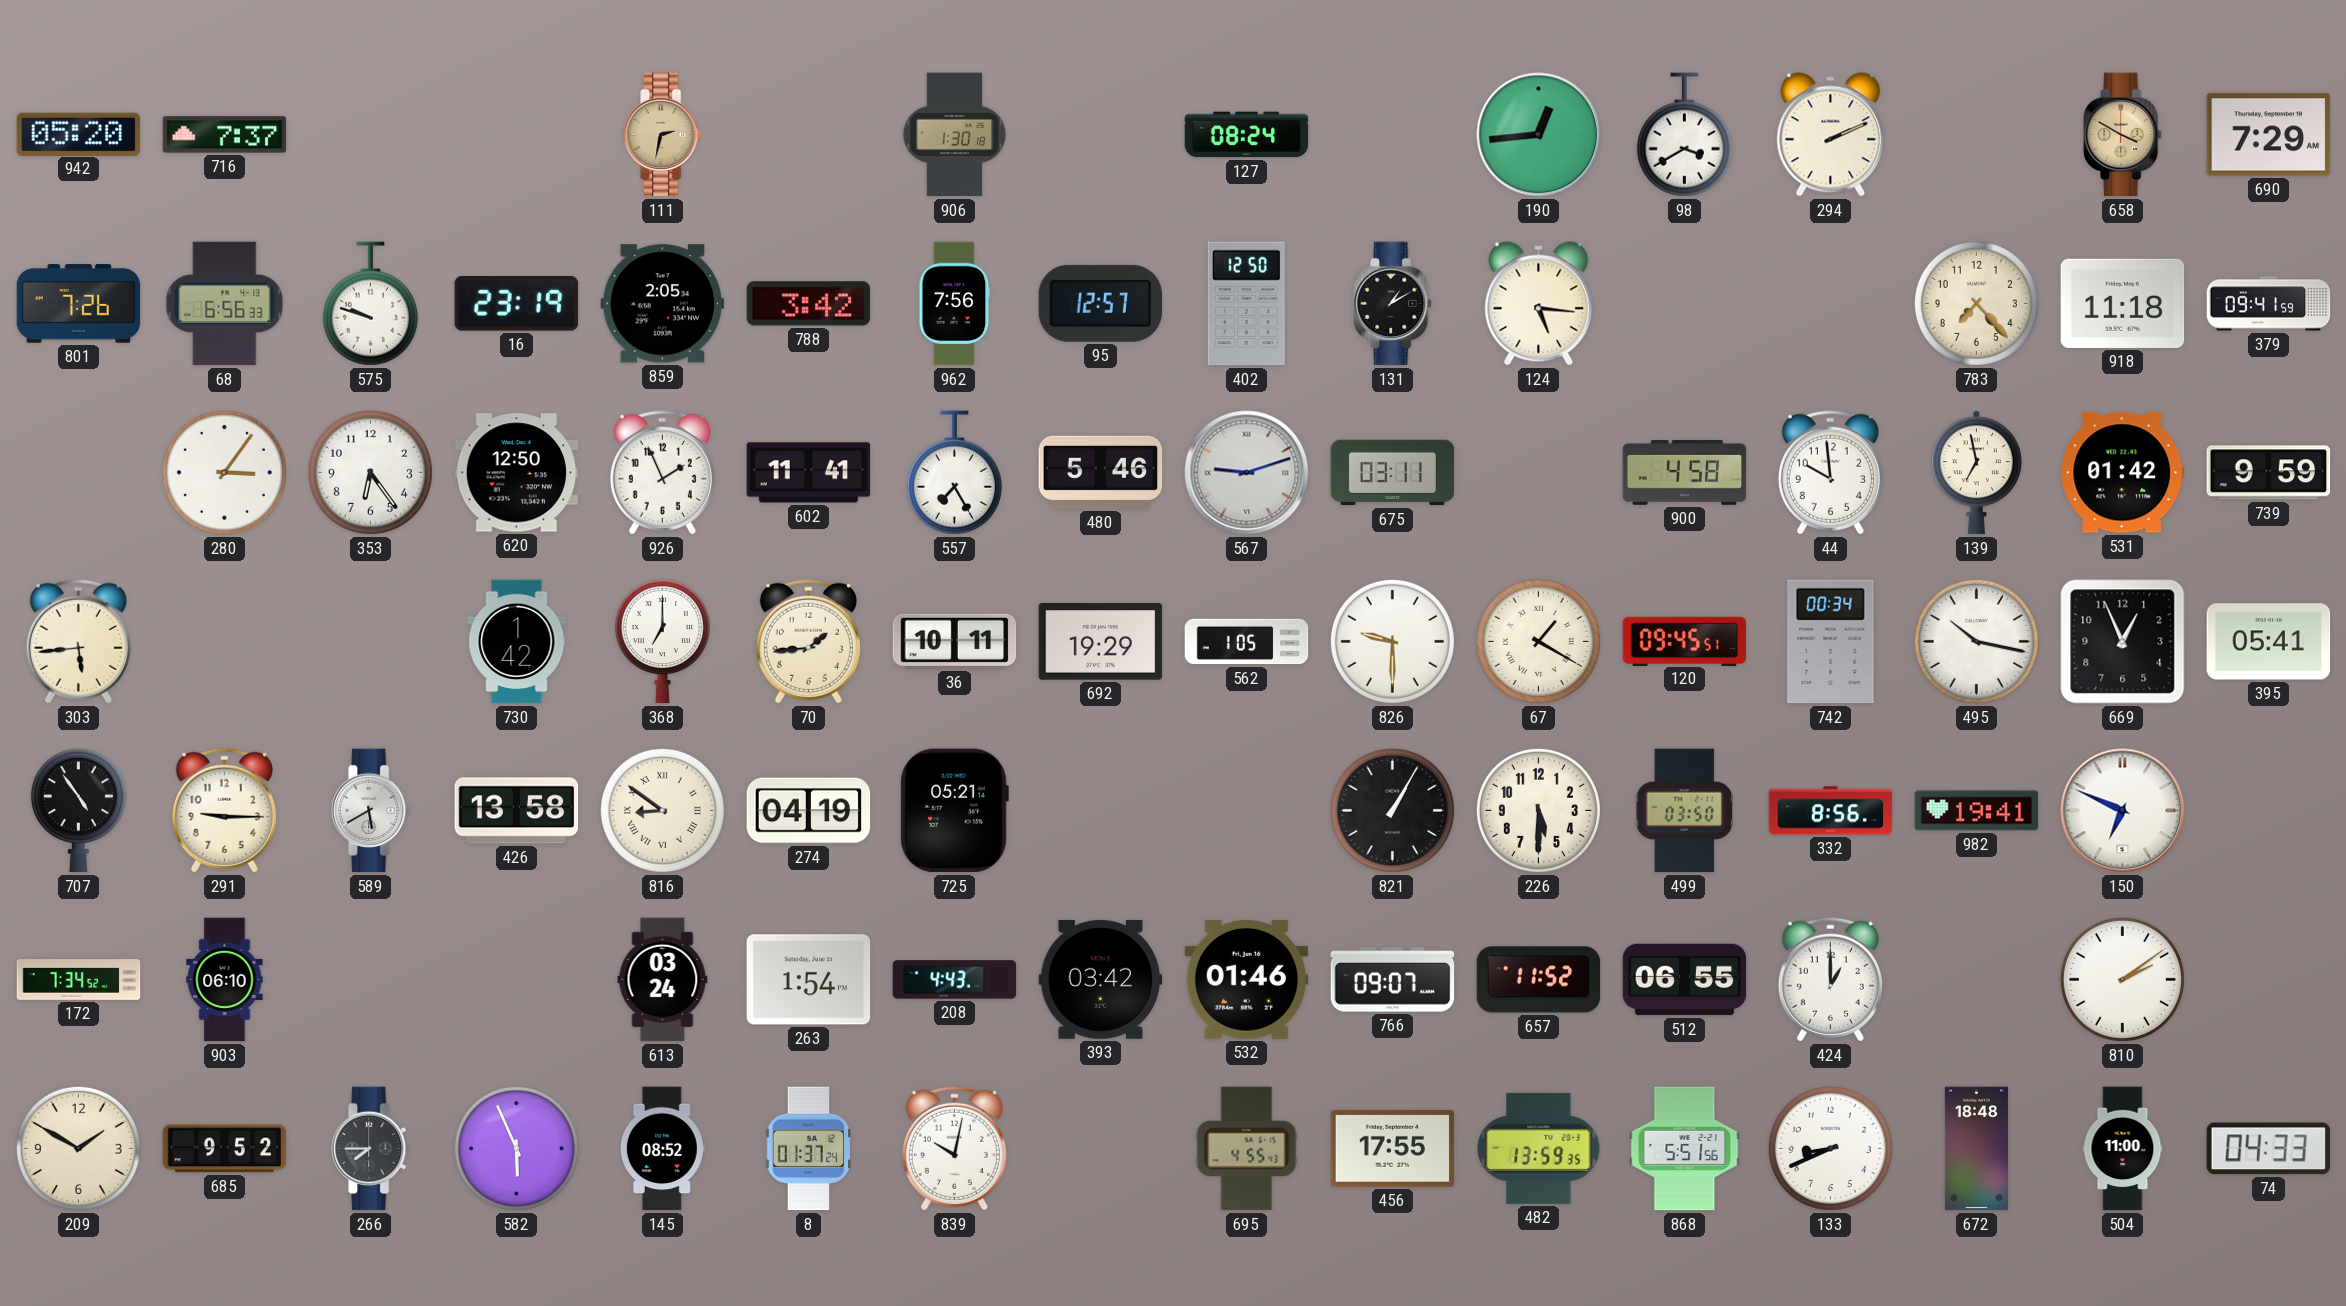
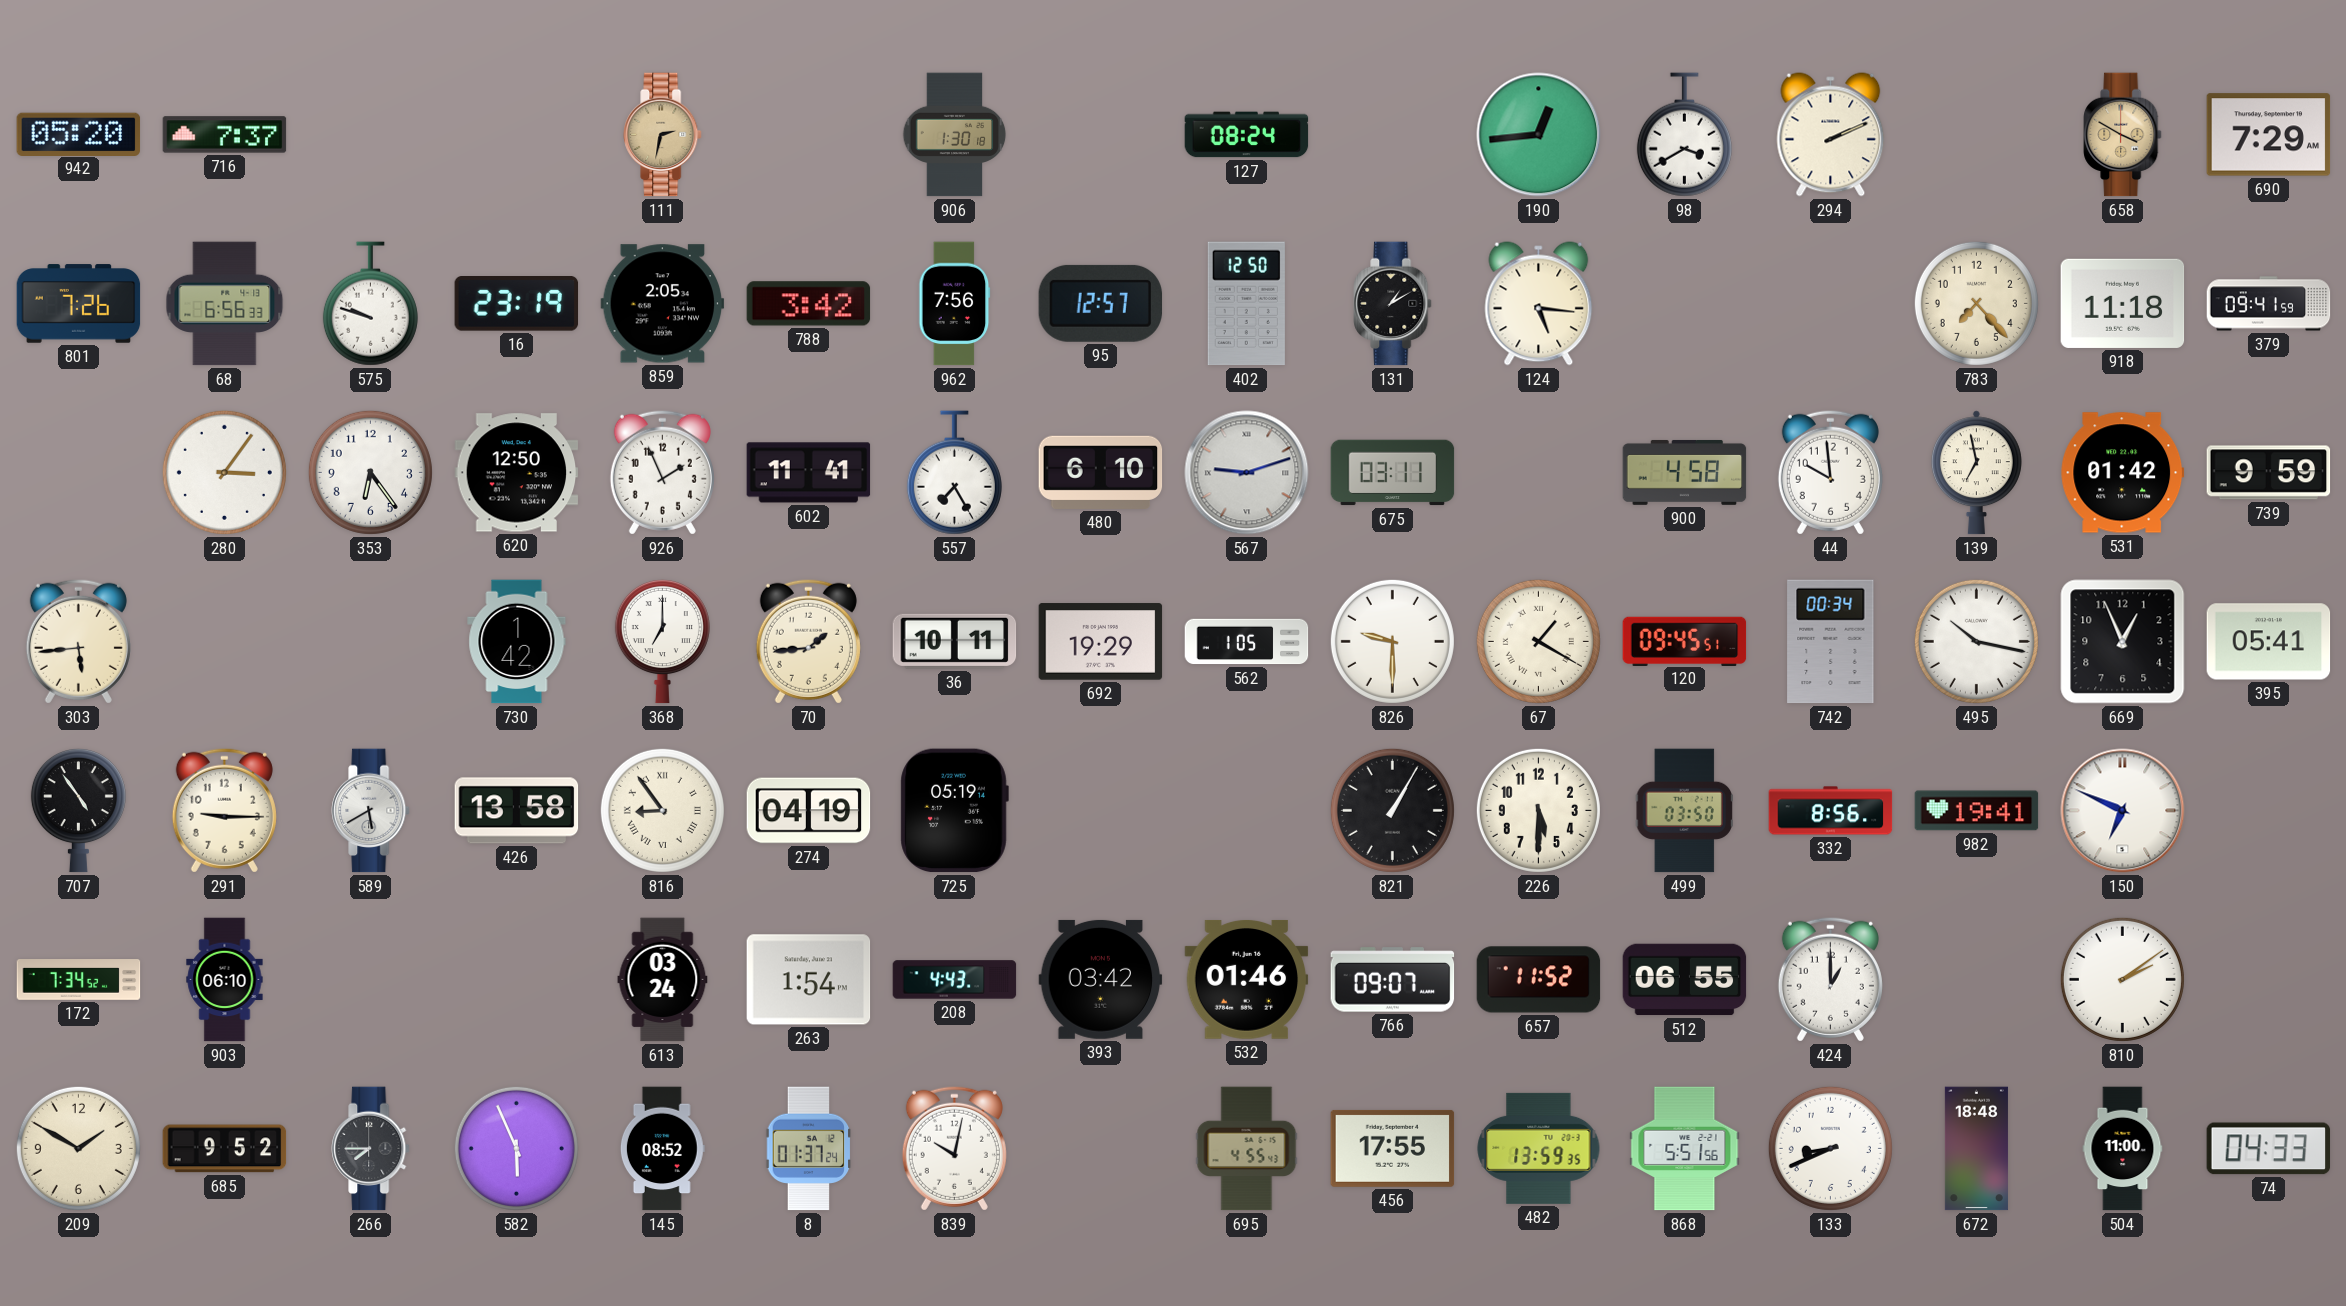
480: 5:46 -> 6:10 (1101, 472)
816: 8:51 -> 8:54 (662, 810)
725: 05:21 -> 05:19 (954, 811)
